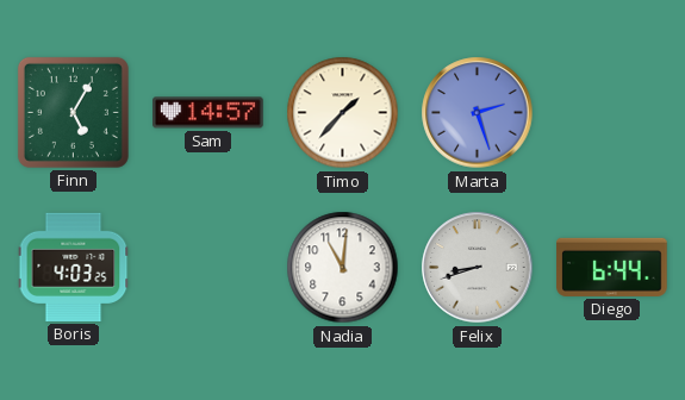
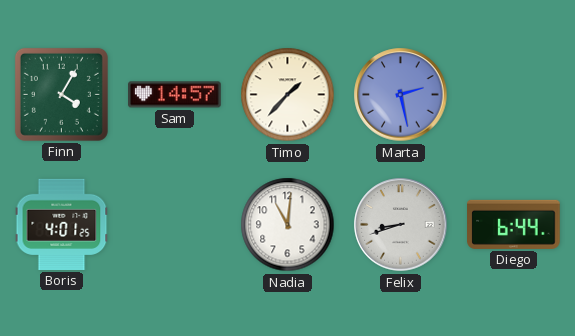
Finn: 5:05 -> 4:05 (61, 94)
Marta: 2:27 -> 2:28 (401, 95)
Boris: 4:03 -> 4:01 (62, 224)
